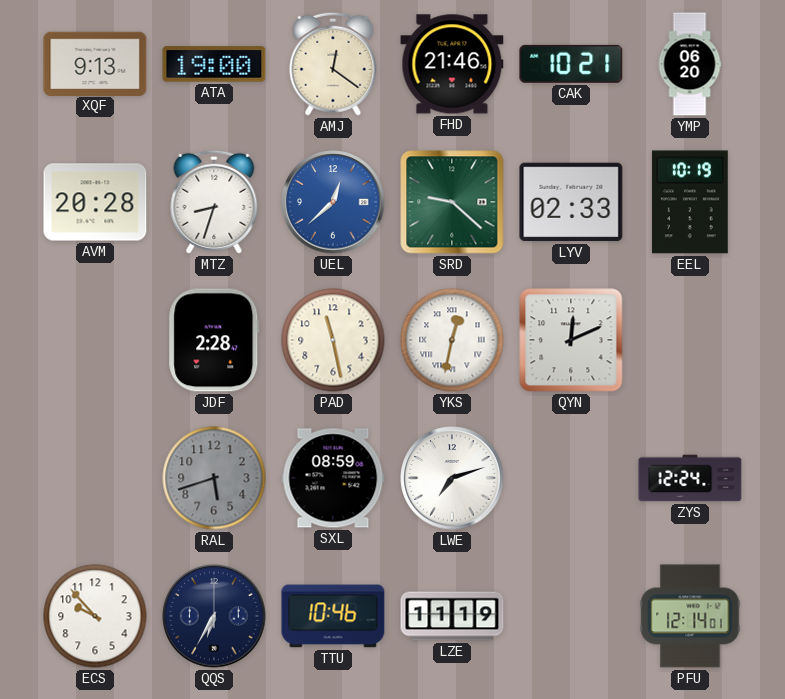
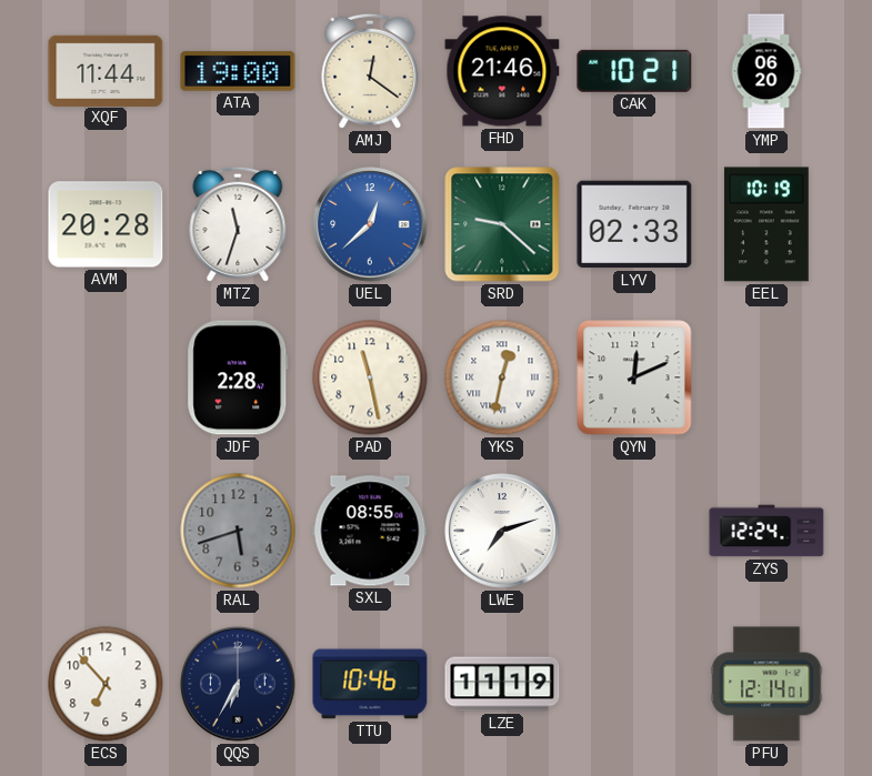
XQF: 9:13 -> 11:44 (106, 70)
MTZ: 8:33 -> 11:33 (238, 224)
SXL: 08:59 -> 08:55 (370, 531)
ECS: 9:53 -> 6:53 (106, 684)
